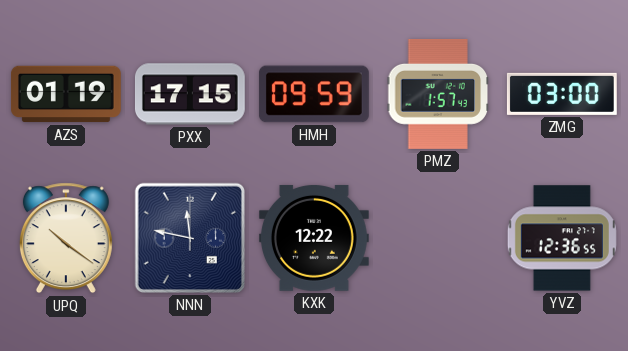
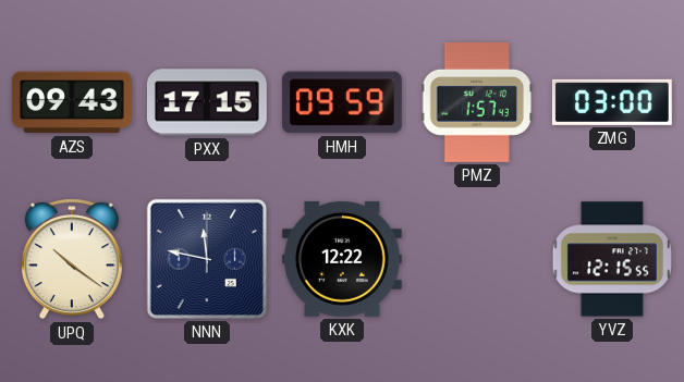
AZS: 01:19 -> 09:43 (72, 102)
YVZ: 12:36 -> 12:15 (612, 259)
